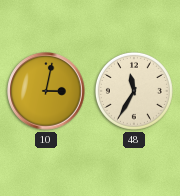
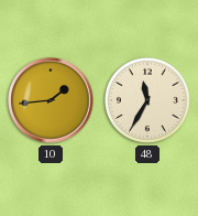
10: 3:02 -> 1:44 (51, 100)
